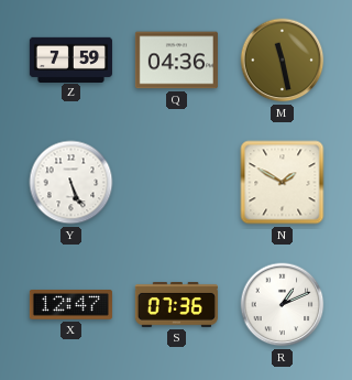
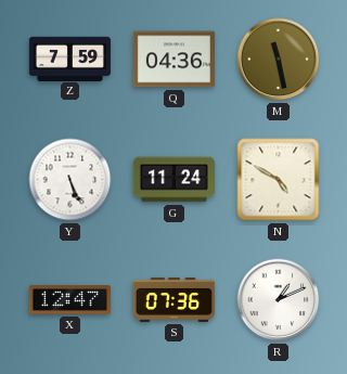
G: none -> 11:24 (173, 180)
N: 1:50 -> 4:50 (279, 180)
